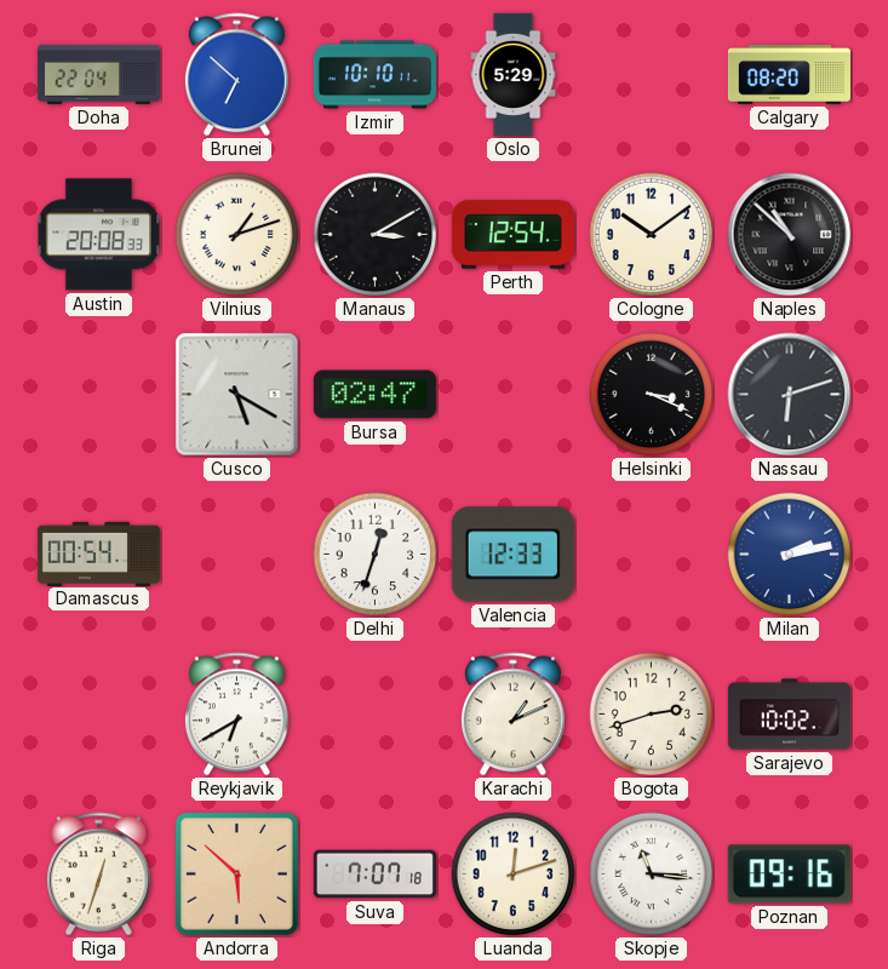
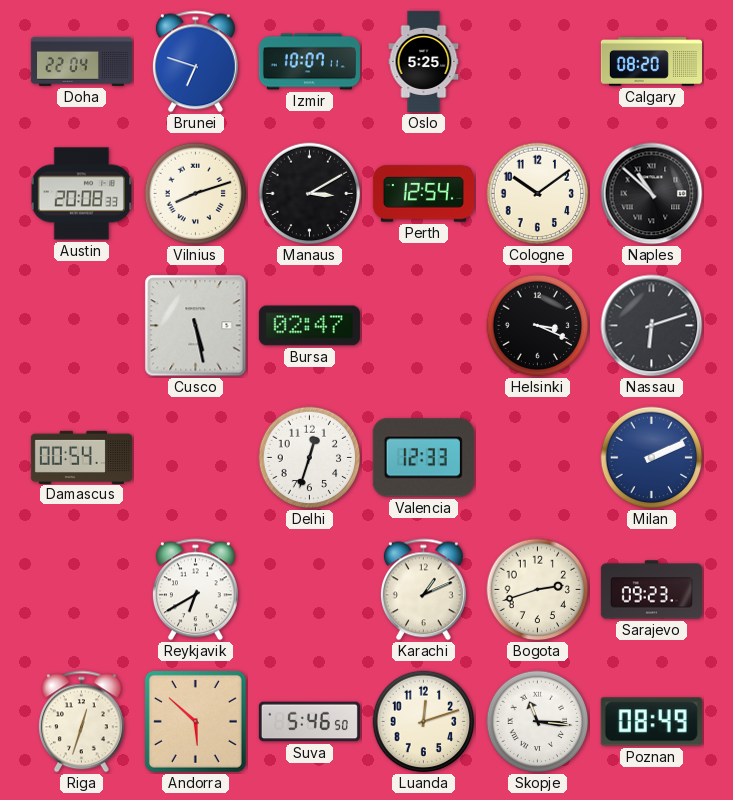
Brunei: 6:52 -> 6:48 (195, 62)
Izmir: 10:10 -> 10:07 (309, 62)
Oslo: 5:29 -> 5:25 (424, 61)
Vilnius: 1:12 -> 8:12 (196, 194)
Cusco: 5:20 -> 5:28 (196, 326)
Milan: 2:13 -> 2:11 (652, 458)
Sarajevo: 10:02 -> 09:23 (651, 590)
Suva: 7:07 -> 5:46 (309, 722)
Poznan: 09:16 -> 08:49 (651, 722)
